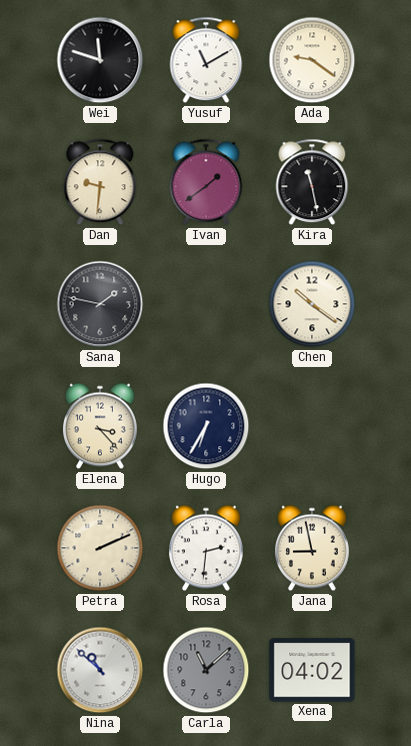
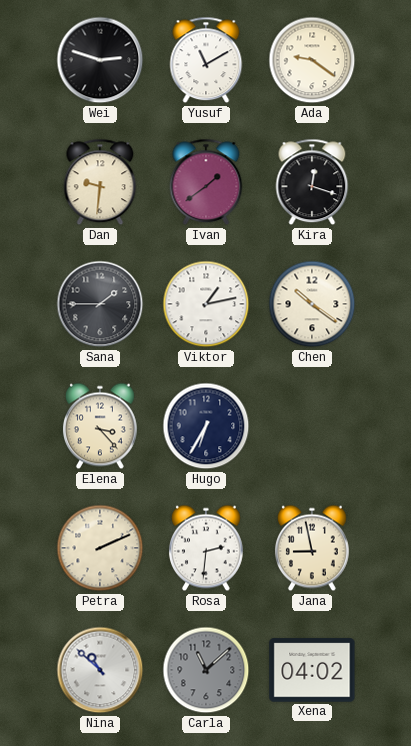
Wei: 11:48 -> 2:48 (100, 60)
Kira: 11:28 -> 12:18 (312, 182)
Sana: 1:47 -> 1:45 (100, 304)
Viktor: none -> 1:13 (206, 304)
